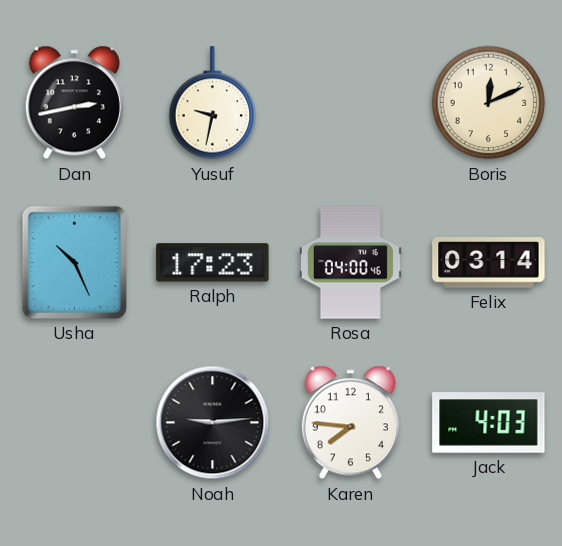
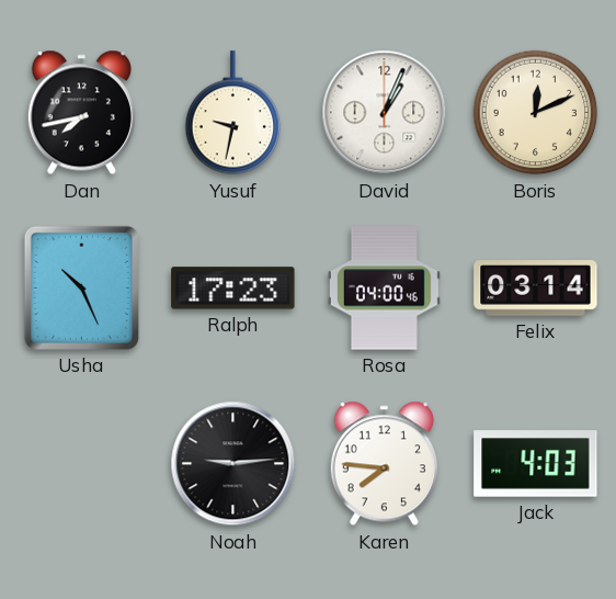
Dan: 2:43 -> 7:43 (81, 113)
David: none -> 1:04 (385, 113)
